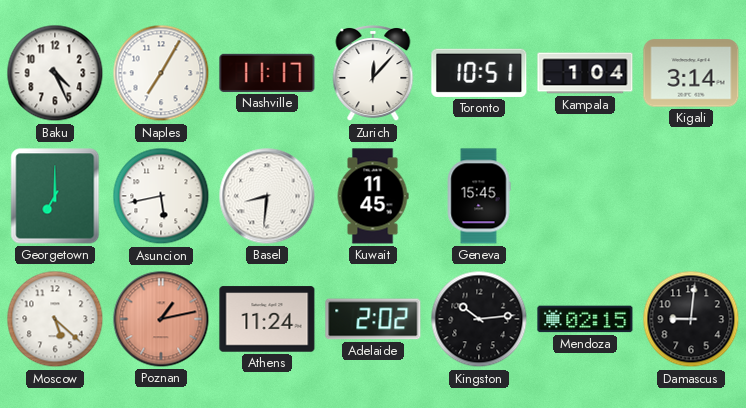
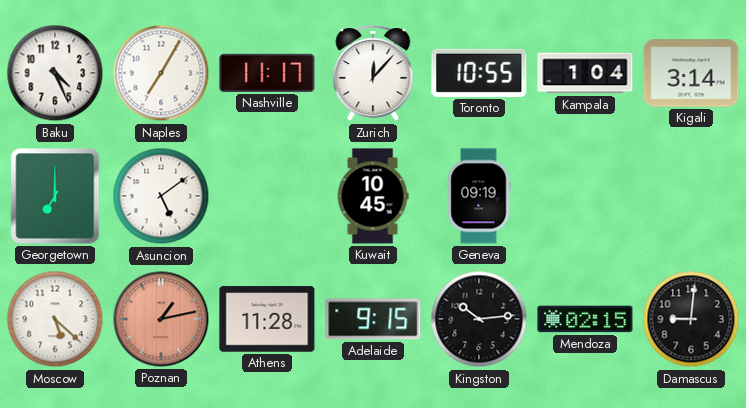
Toronto: 10:51 -> 10:55 (479, 73)
Asuncion: 5:43 -> 5:09 (161, 196)
Basel: 8:31 -> none (267, 196)
Kuwait: 11:45 -> 10:45 (373, 196)
Geneva: 15:45 -> 09:19 (479, 196)
Athens: 11:24 -> 11:28 (267, 319)
Adelaide: 2:02 -> 9:15 (373, 319)
